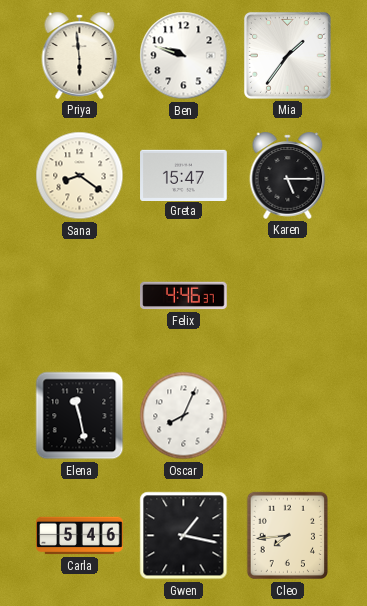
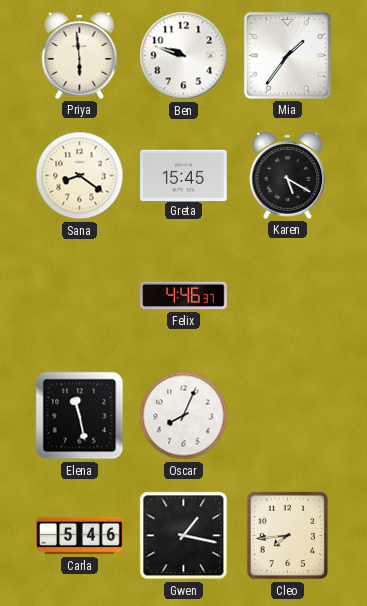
Greta: 15:47 -> 15:45 (184, 175)
Karen: 5:15 -> 5:20 (288, 175)
